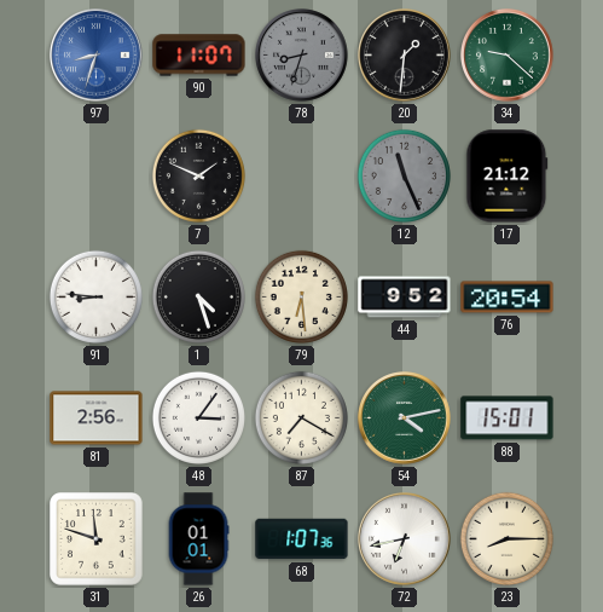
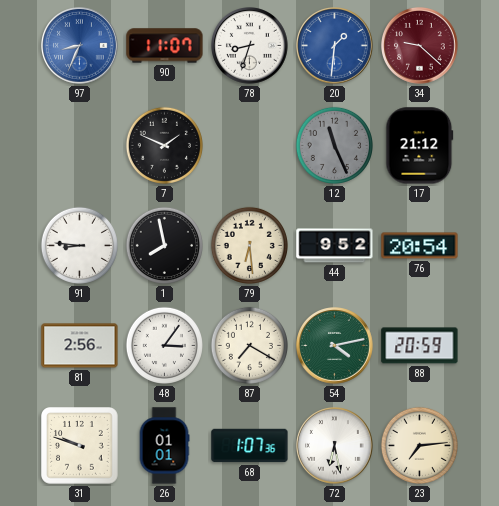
97: 8:33 -> 8:34 (80, 46)
78 dial: grey -> white (250, 46)
20 dial: black -> blue (335, 46)
34 dial: green -> burgundy (420, 46)
1: 4:27 -> 7:58 (164, 245)
88: 15:01 -> 20:59 (420, 346)
31: 11:48 -> 9:48 (80, 446)
72: 6:43 -> 6:28 (335, 446)
23: 8:15 -> 7:14 (419, 445)
